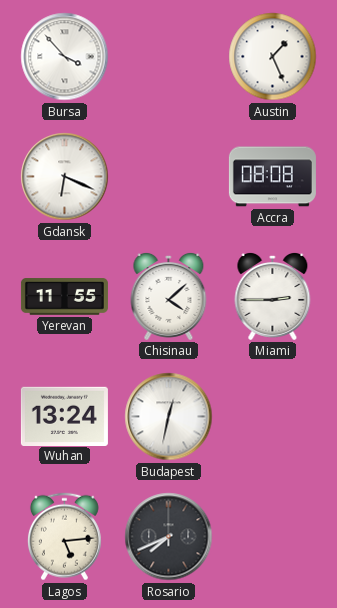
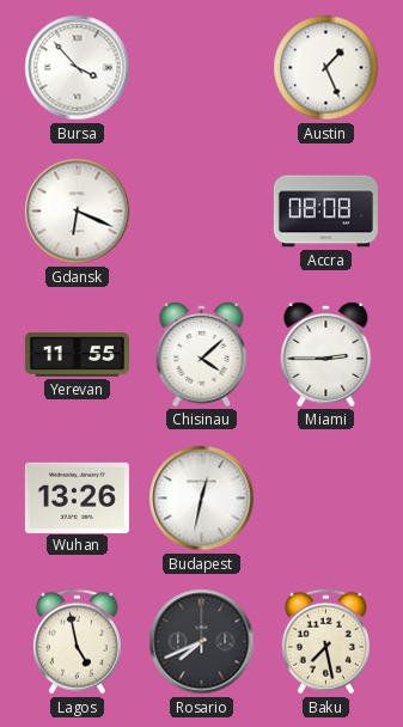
Wuhan: 13:24 -> 13:26 (77, 497)
Lagos: 5:14 -> 4:58 (77, 642)
Baku: none -> 7:28 (325, 642)
